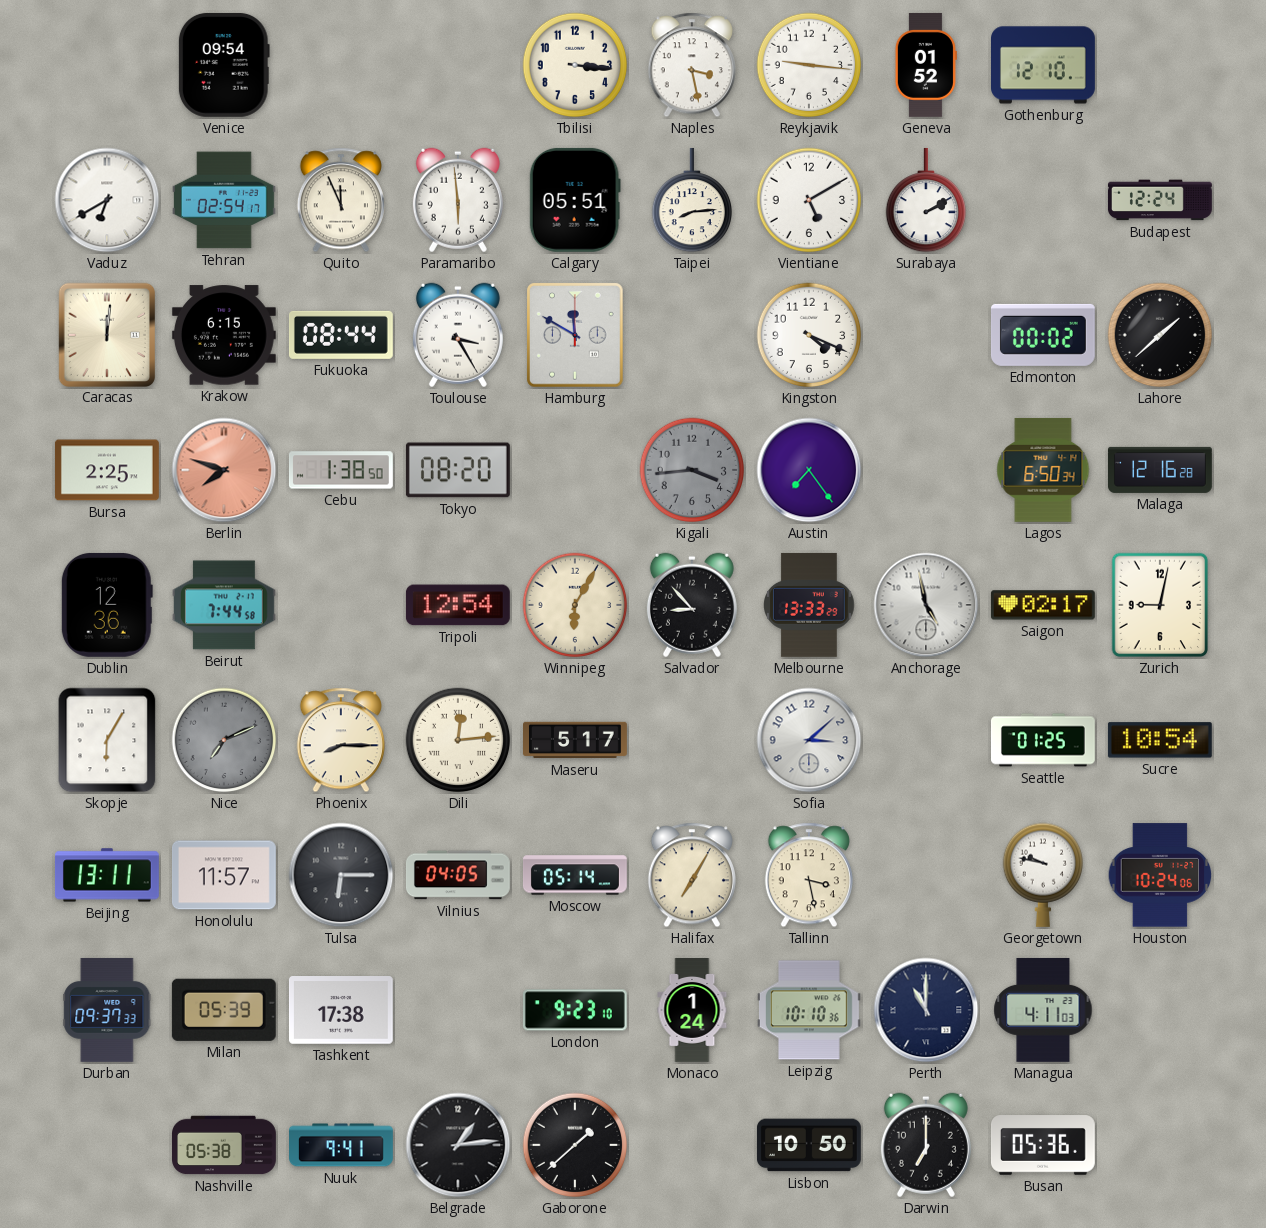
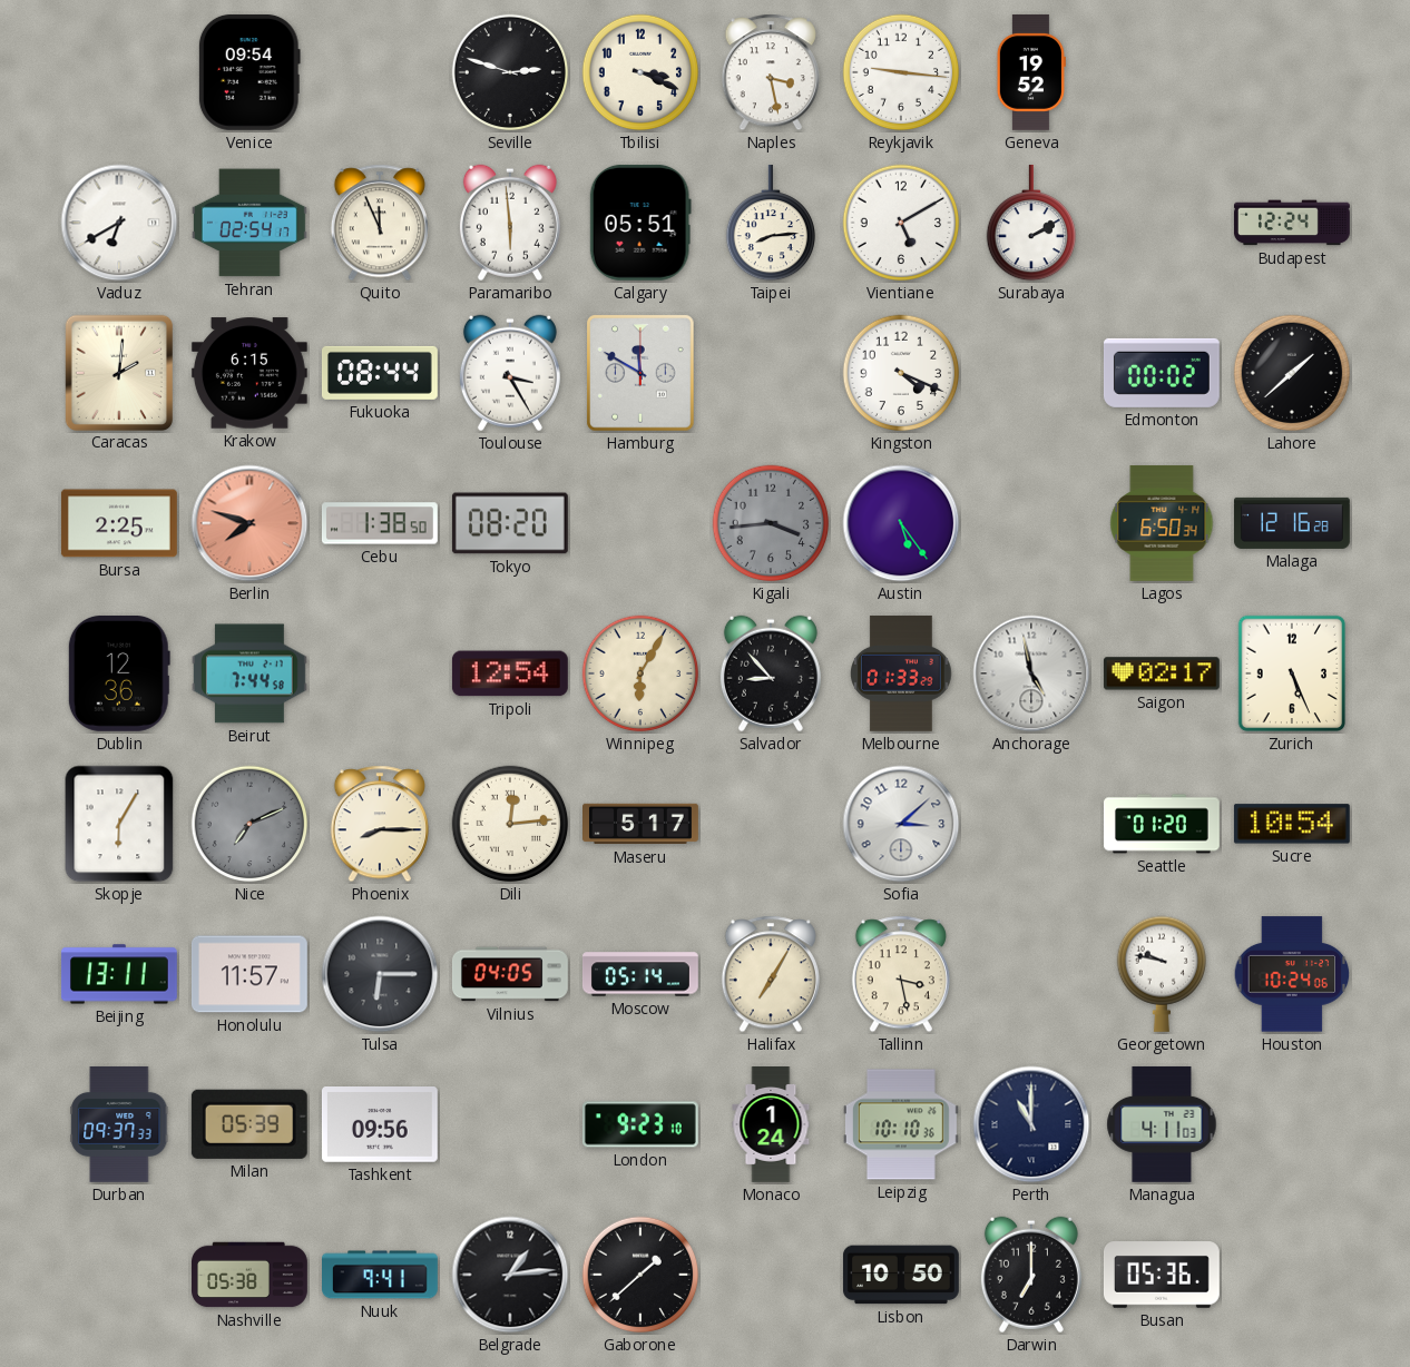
Seville: none -> 2:48 (510, 72)
Tbilisi: 3:16 -> 3:19 (640, 72)
Geneva: 01:52 -> 19:52 (1031, 72)
Gothenburg: 12:10 -> none (1044, 65)
Caracas: 12:01 -> 2:01 (118, 372)
Austin: 7:24 -> 5:24 (901, 523)
Melbourne: 13:33 -> 01:33 (902, 673)
Zurich: 9:02 -> 5:26 (1292, 673)
Seattle: 01:25 -> 01:20 (1163, 824)
Tashkent: 17:38 -> 09:56 (380, 1125)
